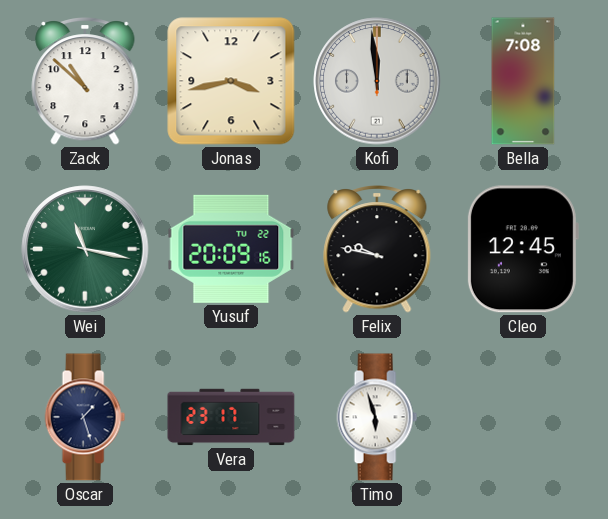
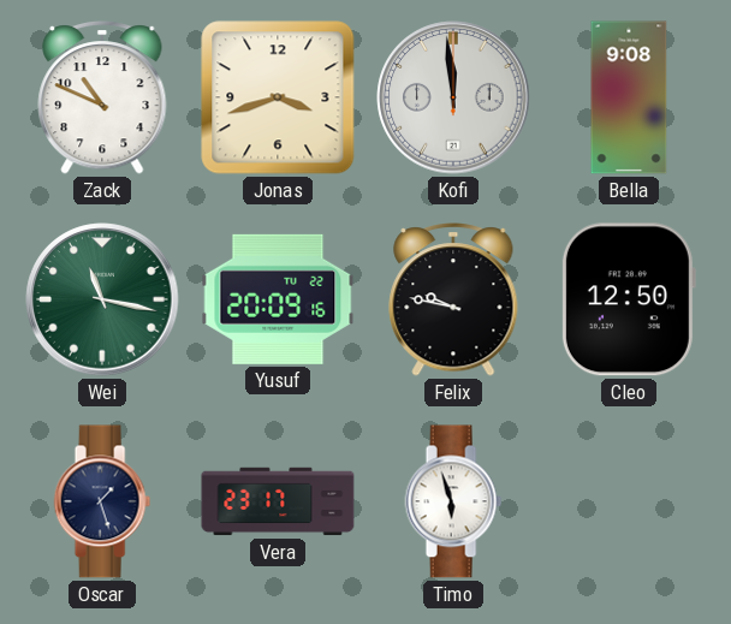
Zack: 10:52 -> 10:49 (102, 99)
Jonas: 3:43 -> 3:42 (278, 97)
Bella: 7:08 -> 9:08 (629, 97)
Cleo: 12:45 -> 12:50 (628, 299)
